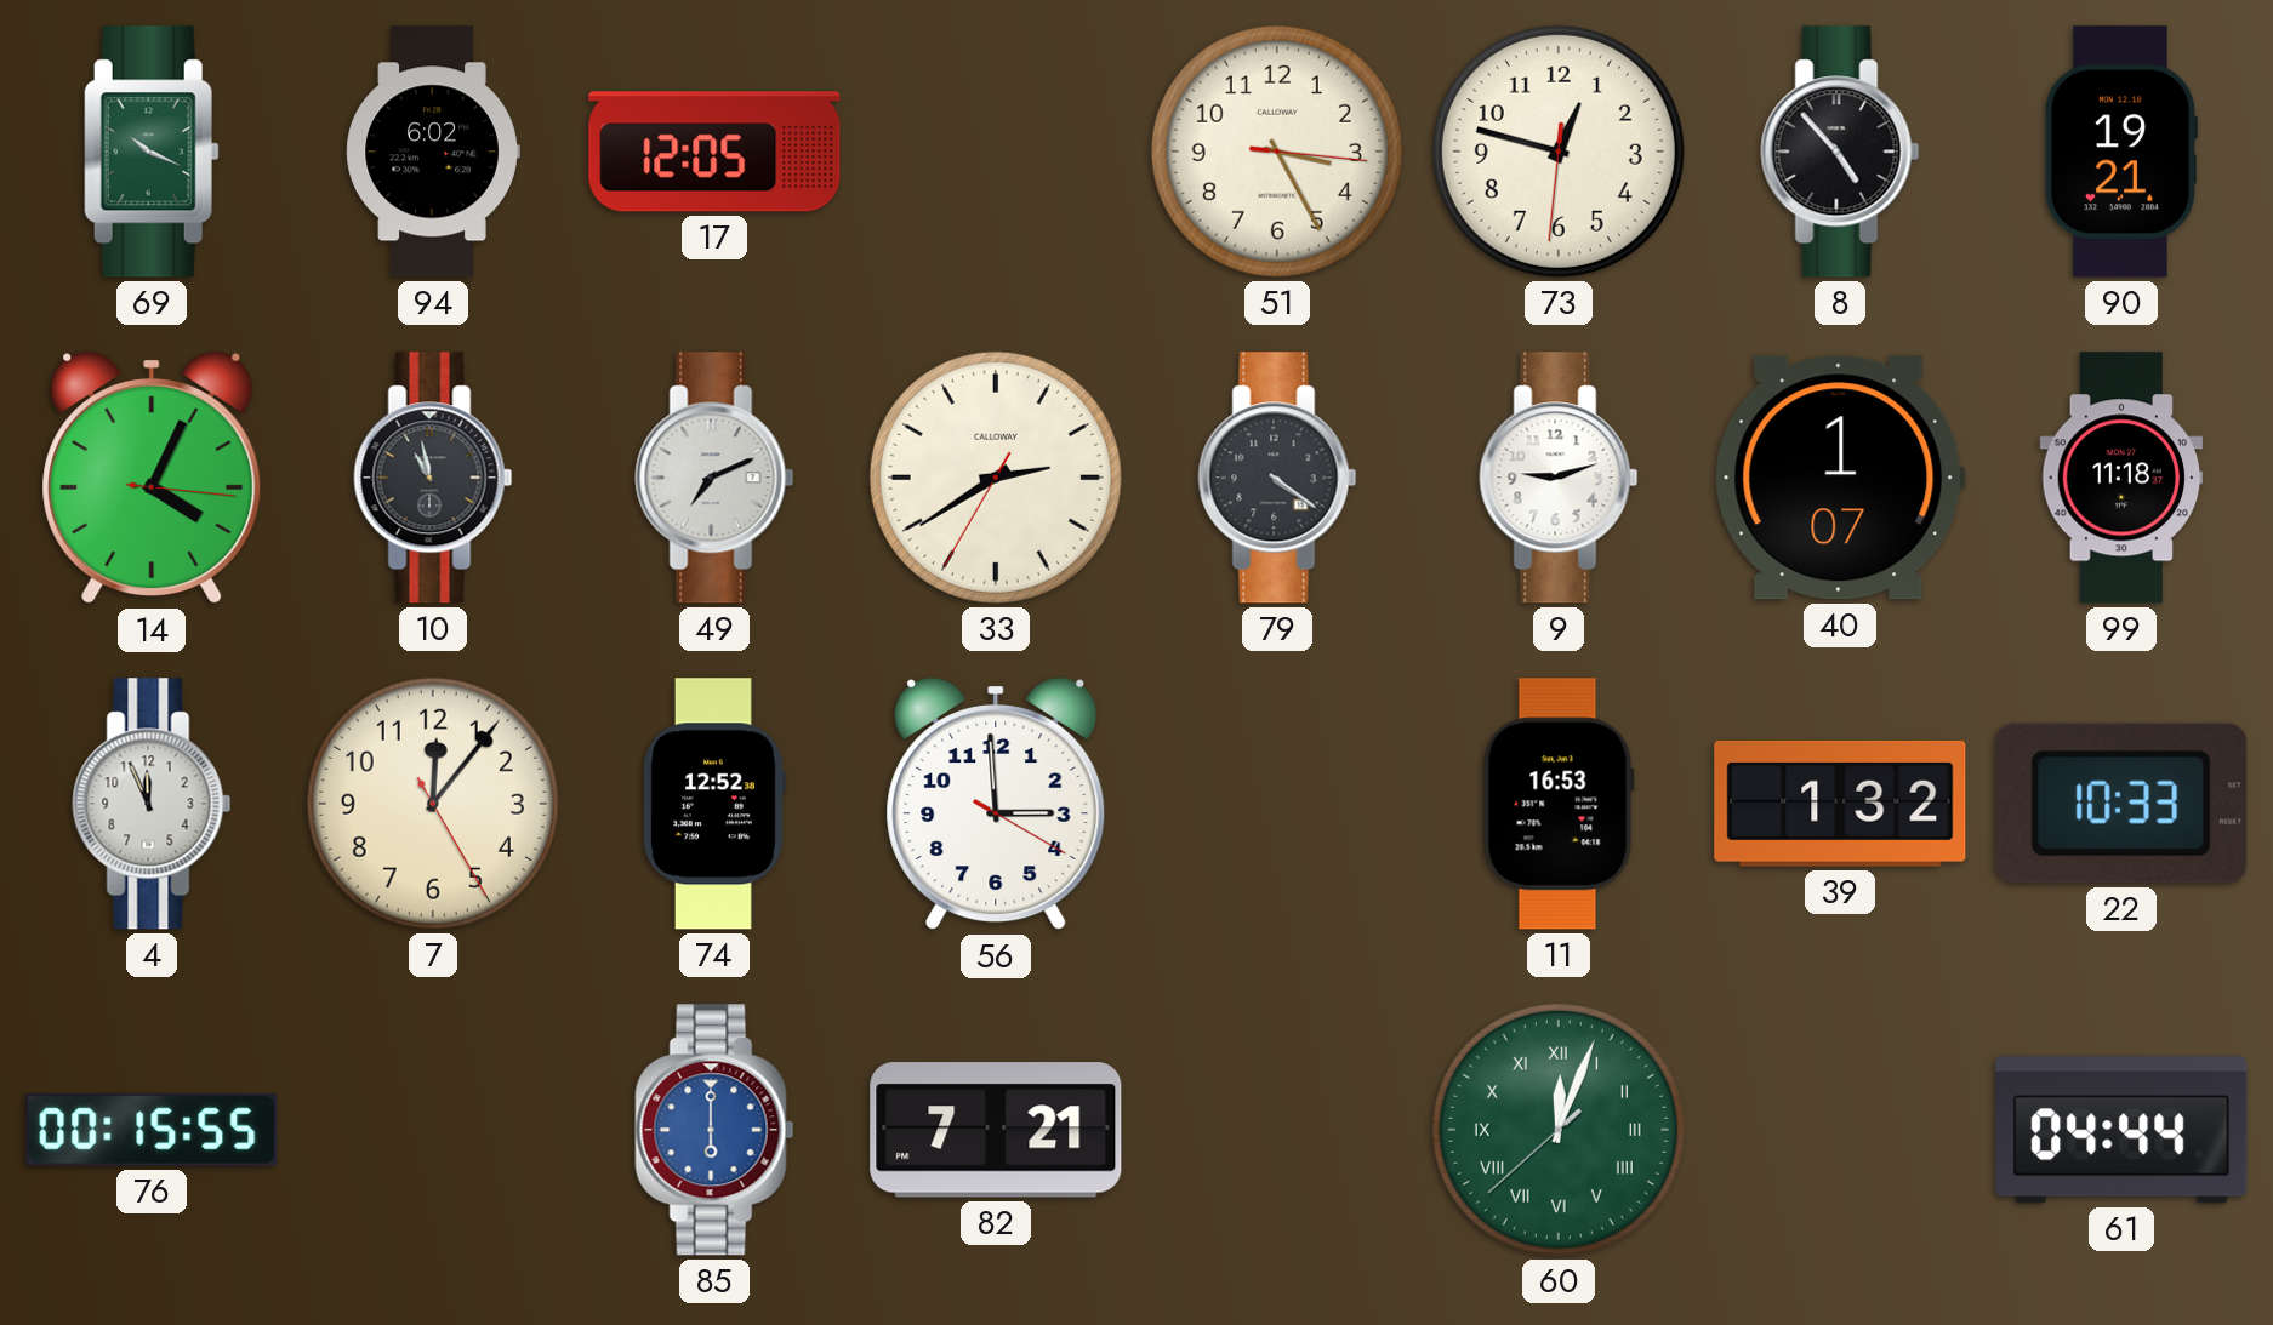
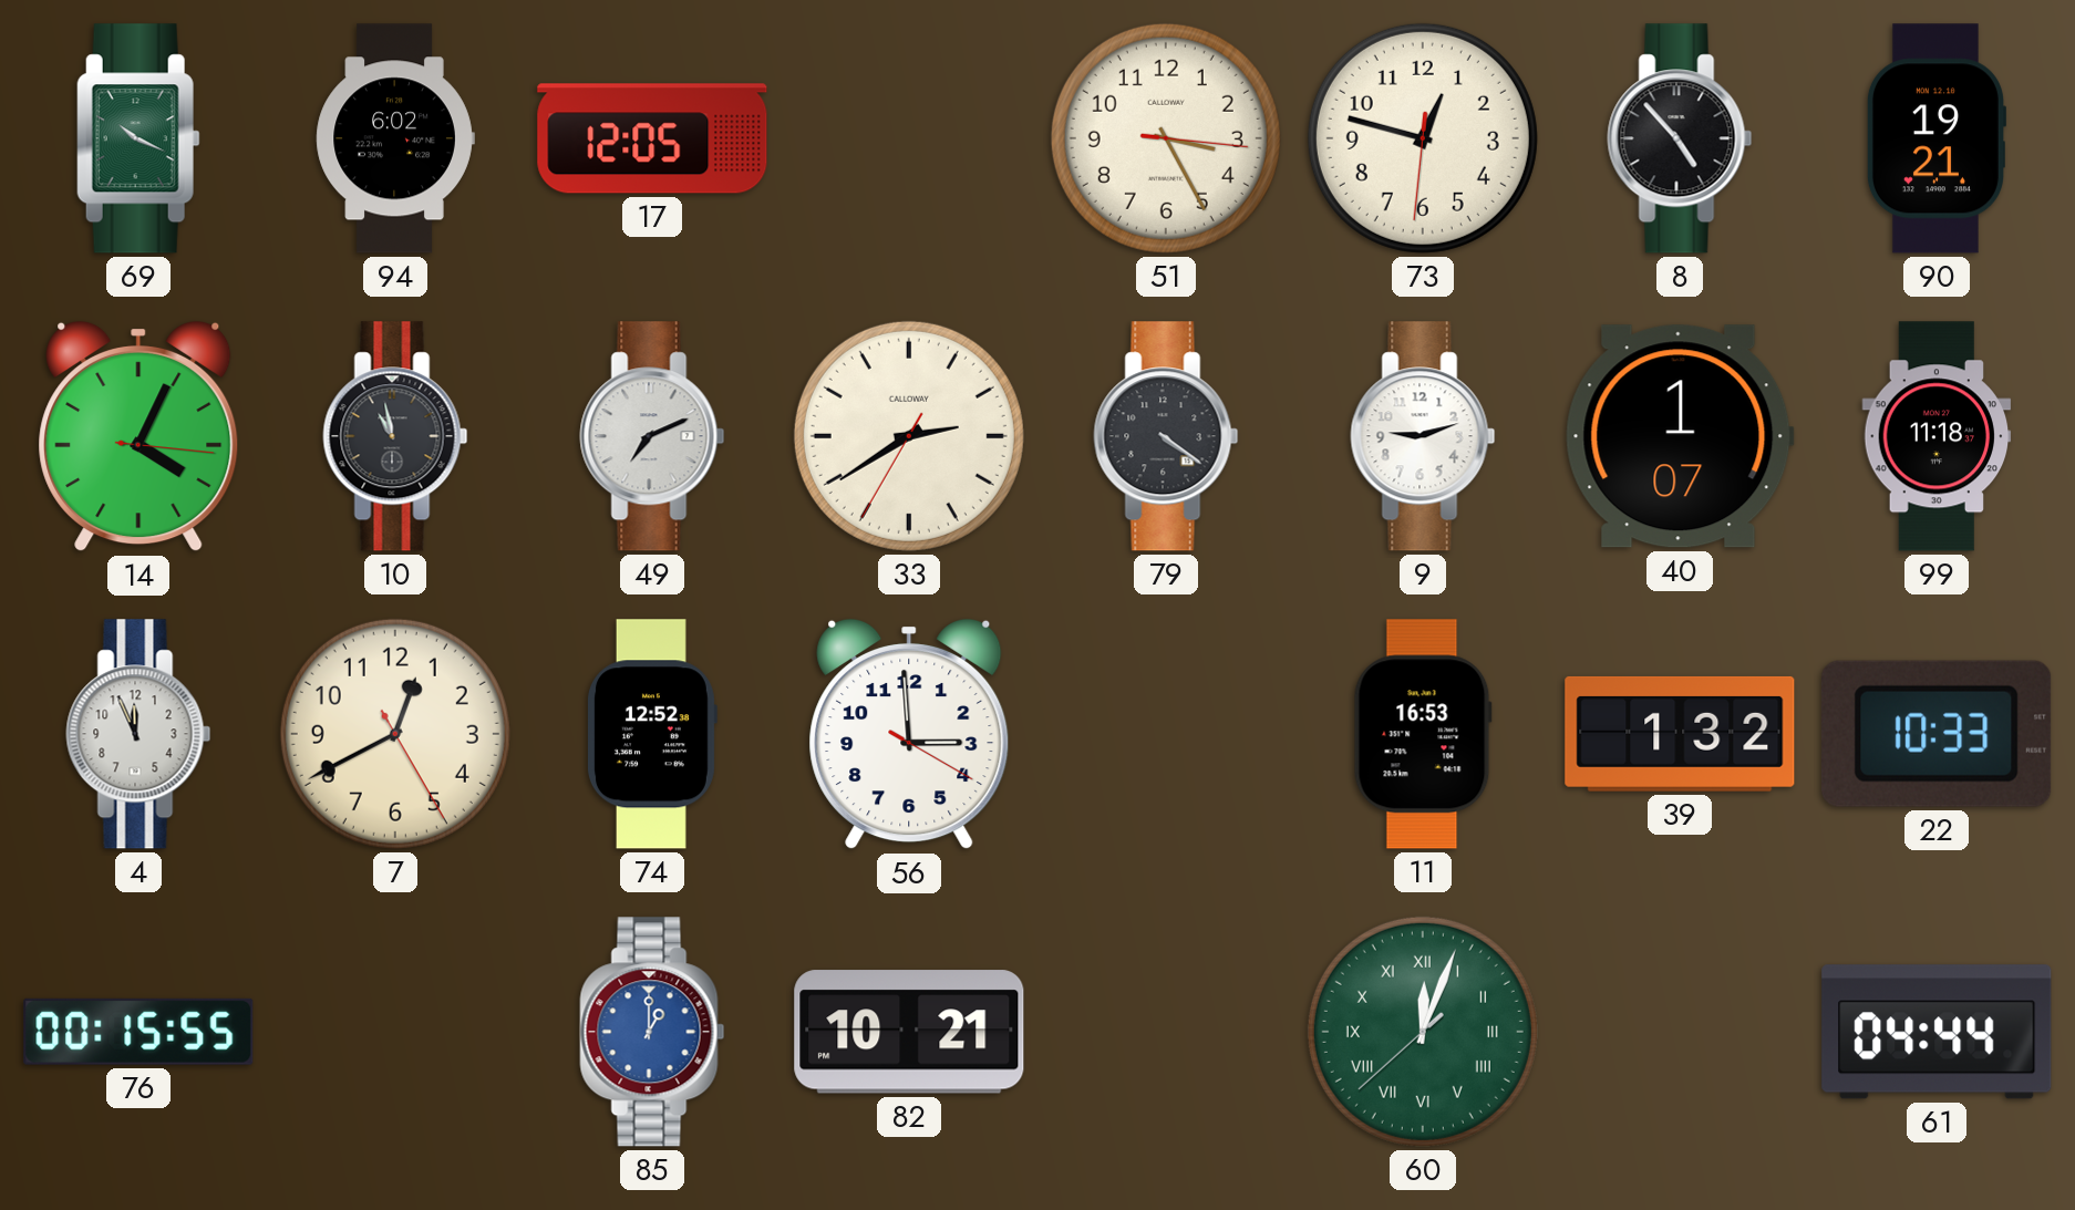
7: 12:06 -> 12:40 (395, 734)
85: 6:00 -> 1:00 (652, 1032)
82: 7:21 -> 10:21 (909, 1032)
